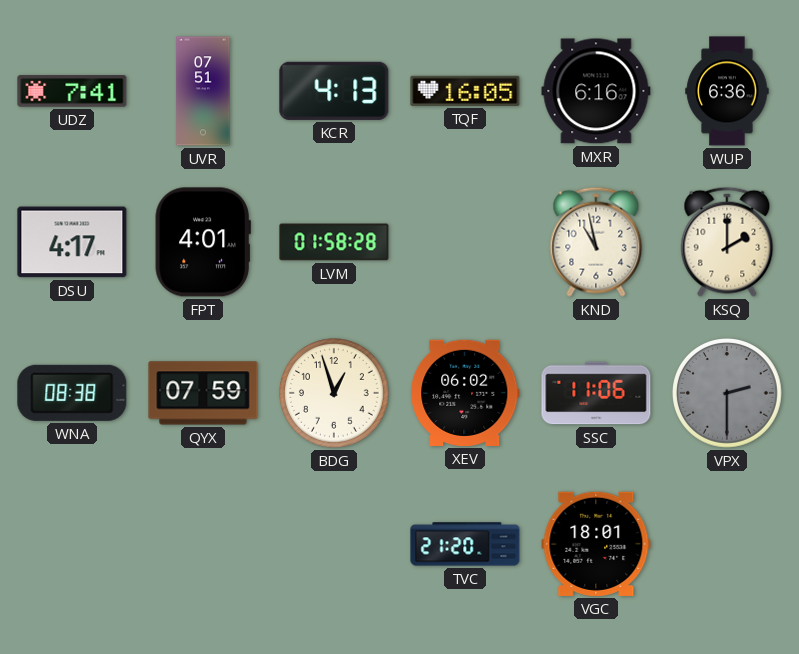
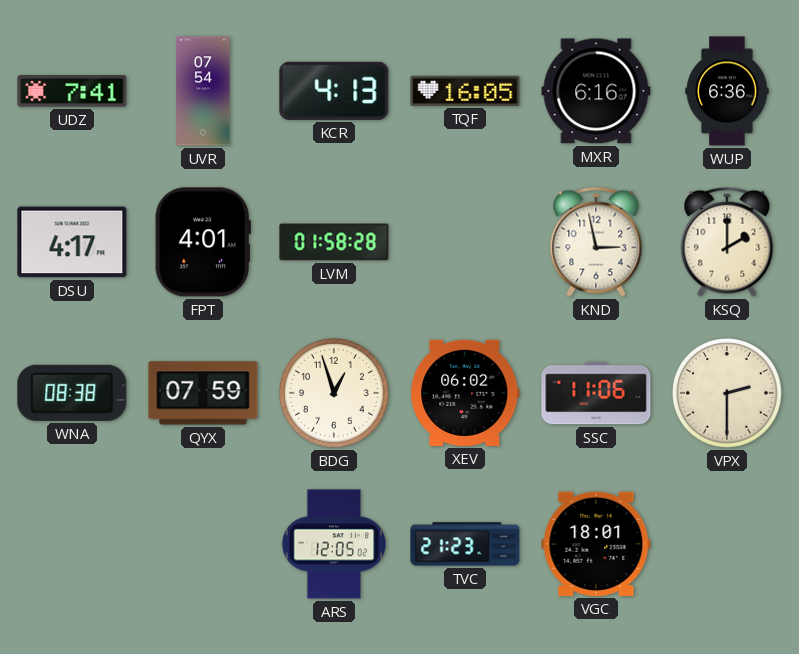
UVR: 07:51 -> 07:54 (203, 91)
KND: 10:58 -> 2:58 (596, 242)
VPX dial: grey -> cream (728, 394)
ARS: none -> 12:05 (334, 544)
TVC: 21:20 -> 21:23 (465, 544)
